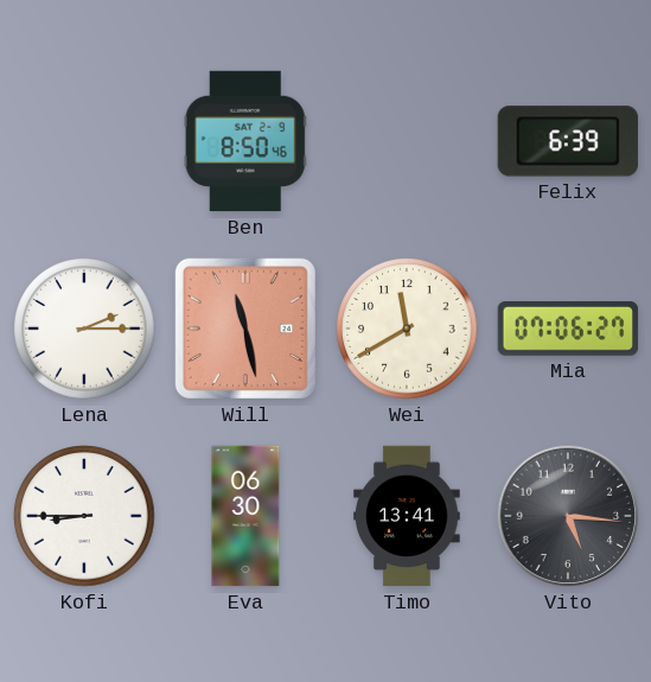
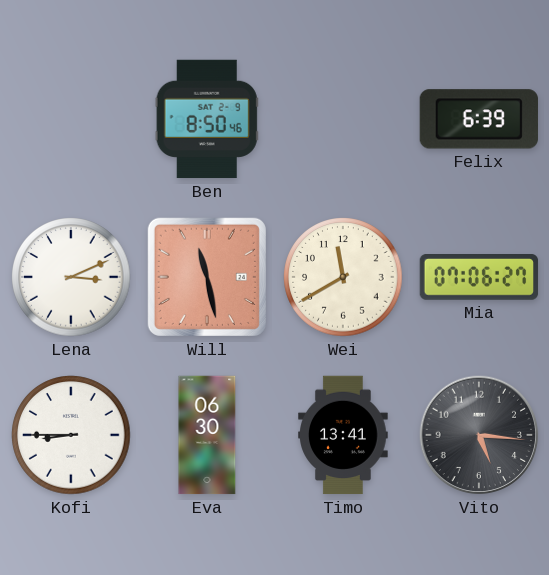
Lena: 2:15 -> 3:11 (71, 277)
